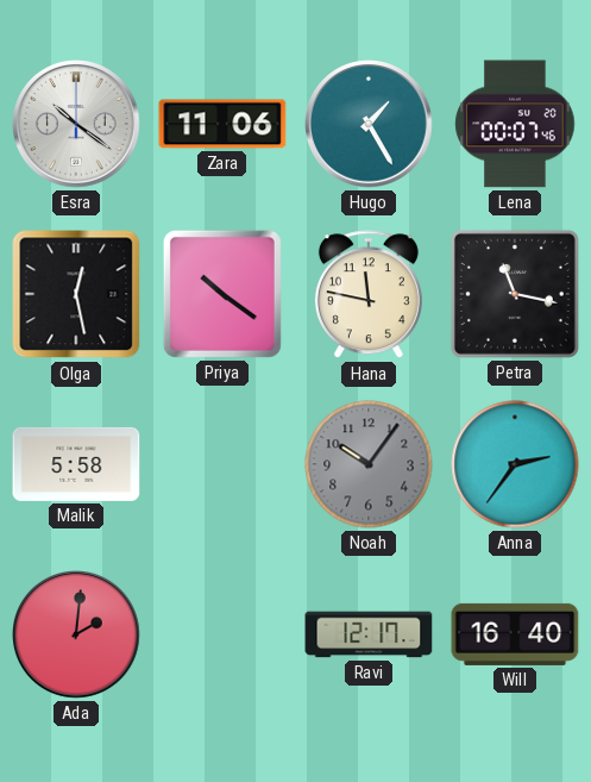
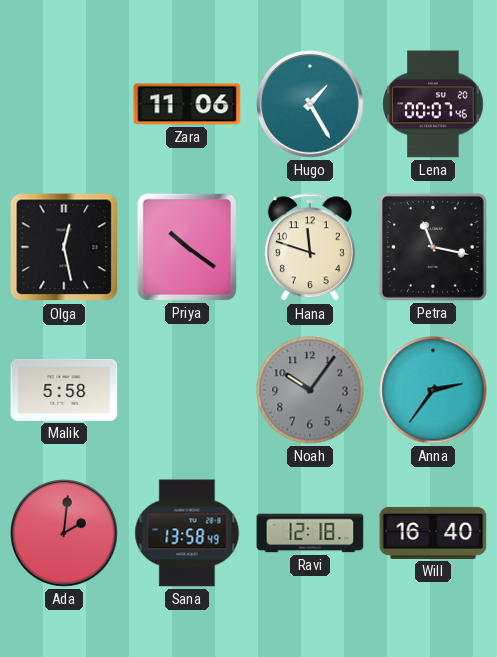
Esra: 10:21 -> none (77, 125)
Hana: 11:47 -> 11:48 (310, 248)
Sana: none -> 13:58 (187, 533)
Ravi: 12:17 -> 12:18 (310, 533)
